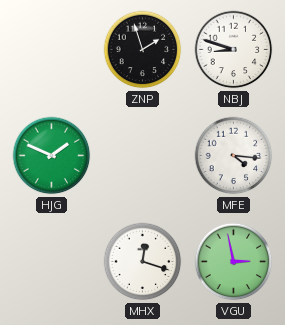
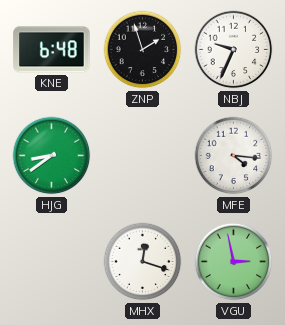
KNE: none -> 6:48 (52, 50)
NBJ: 8:48 -> 9:34 (234, 50)
HJG: 1:49 -> 8:39 (52, 156)
